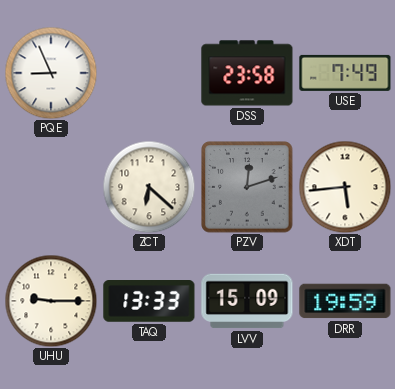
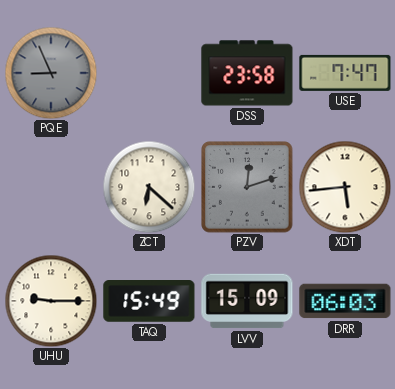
PQE dial: white -> grey (51, 73)
USE: 7:49 -> 7:47 (345, 73)
TAQ: 13:33 -> 15:49 (149, 302)
DRR: 19:59 -> 06:03 (345, 301)
